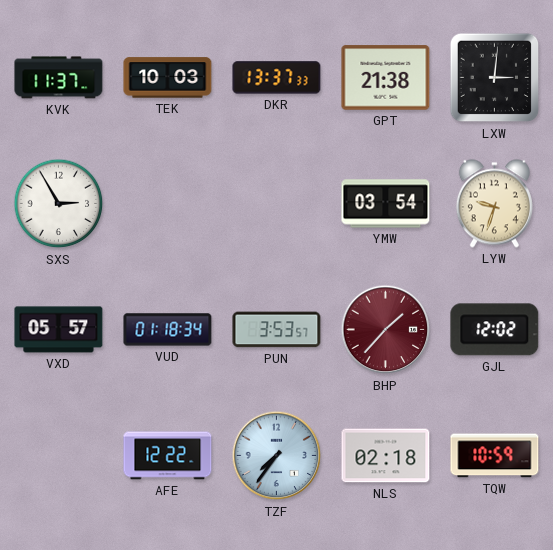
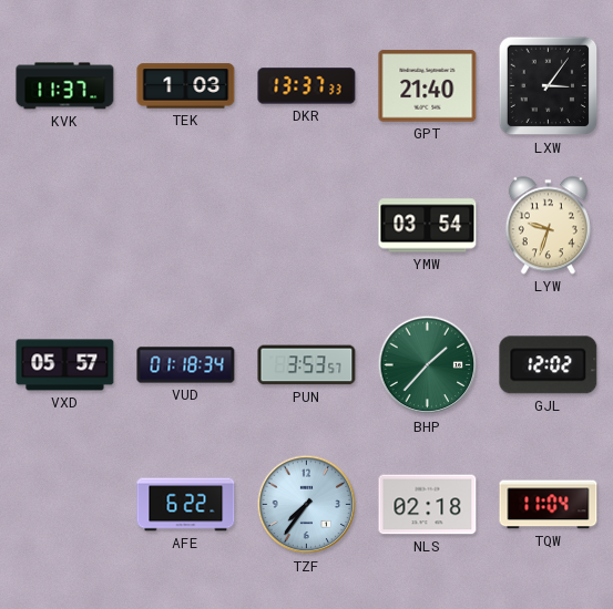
TEK: 10:03 -> 1:03 (186, 86)
GPT: 21:38 -> 21:40 (428, 86)
LXW: 3:01 -> 3:06 (549, 86)
SXS: 2:55 -> none (59, 204)
BHP dial: burgundy -> green (428, 365)
AFE: 12:22 -> 6:22 (186, 505)
TQW: 10:59 -> 11:04 (549, 505)
